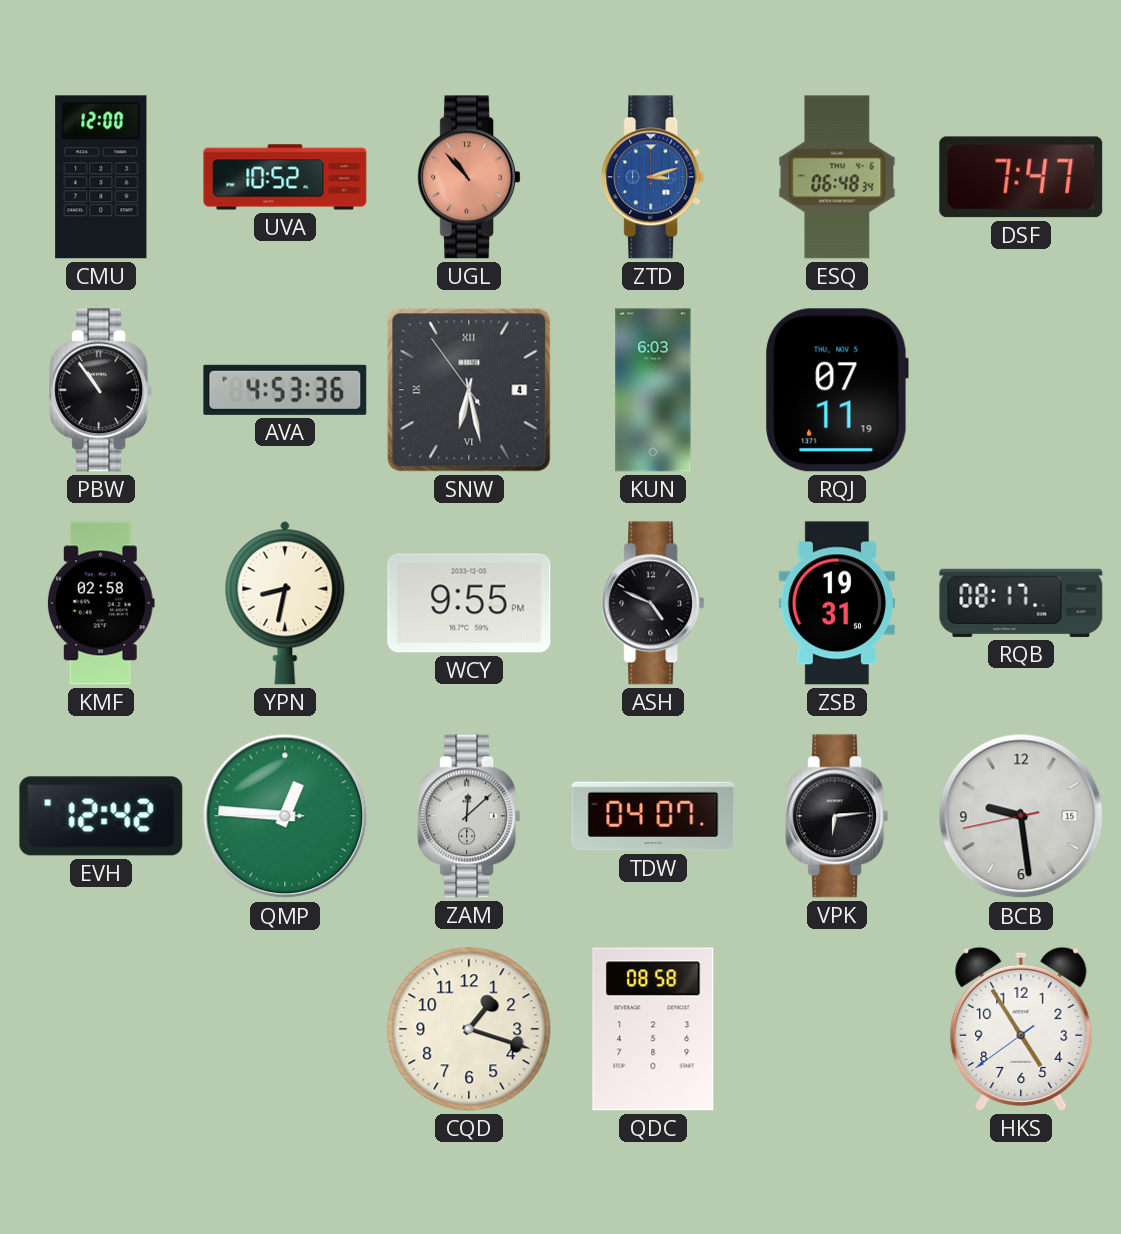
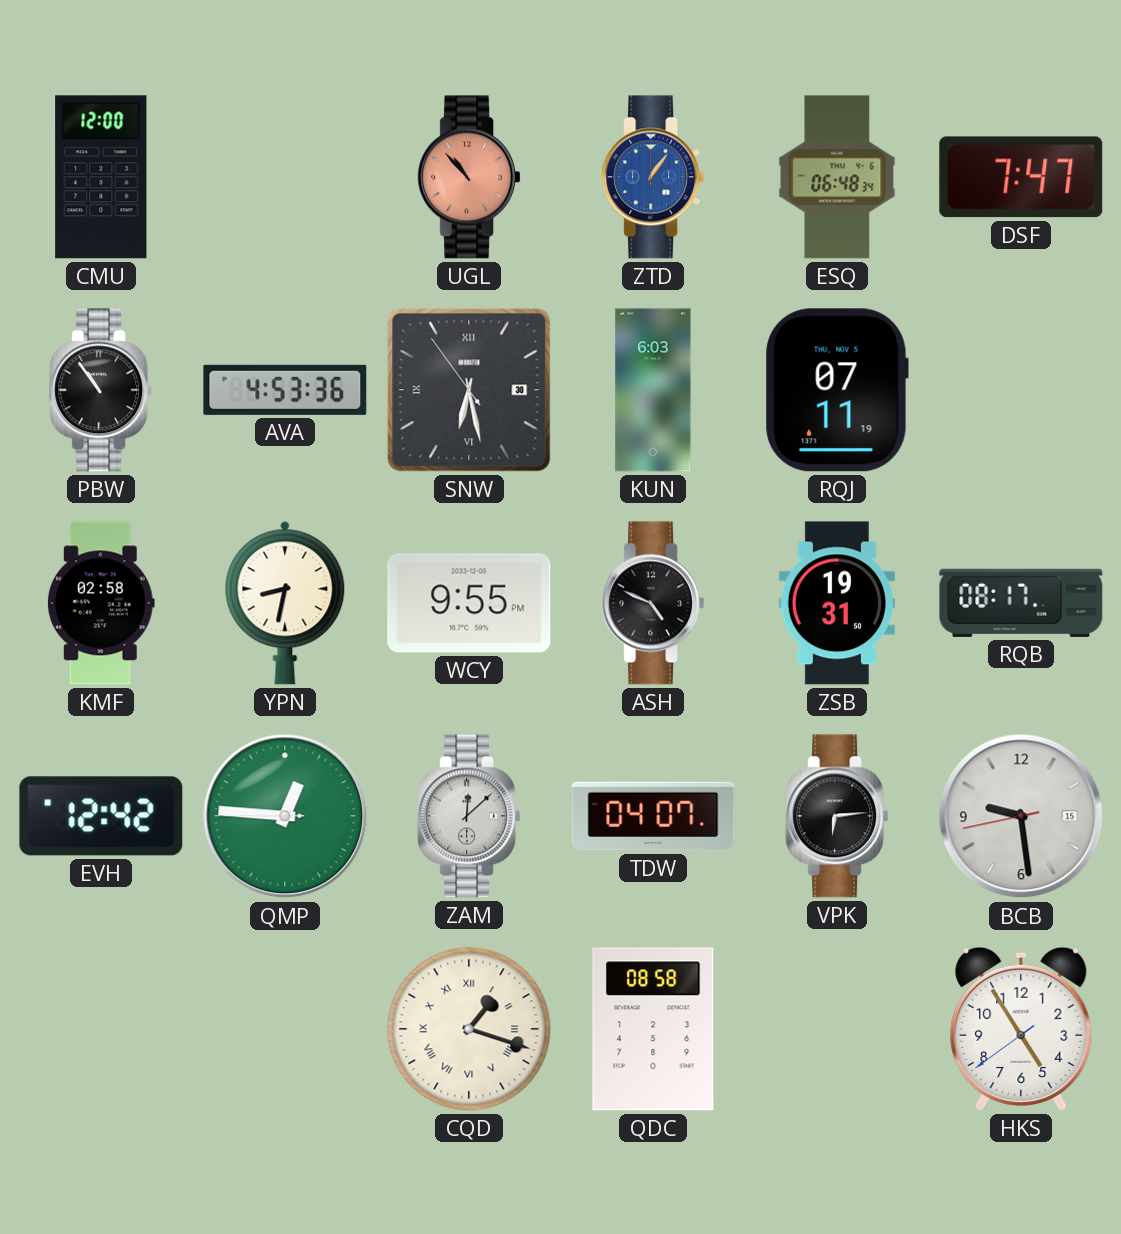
UVA: 10:52 -> none (285, 177)
ZTD: 3:12 -> 1:06 (653, 177)
SNW date: 4 -> 30 (469, 390)
CQD numerals: Arabic -> Roman (469, 1029)
